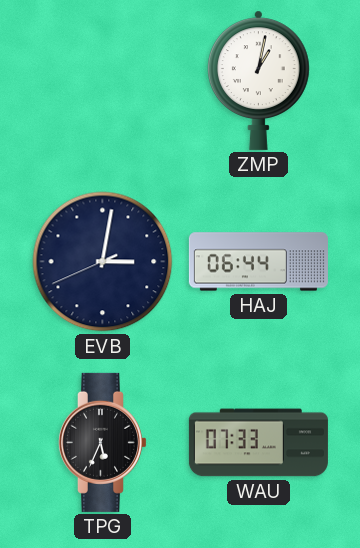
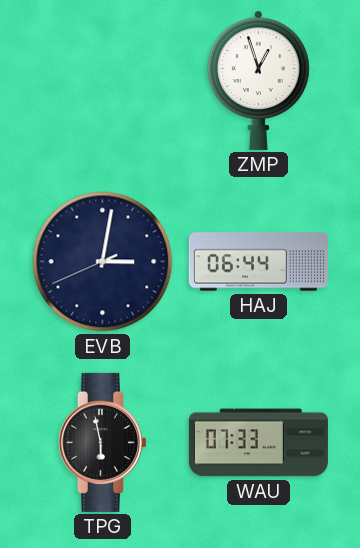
ZMP: 1:02 -> 12:57 (258, 80)
TPG: 5:34 -> 5:58 (102, 442)
